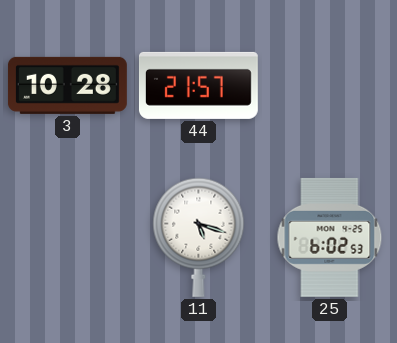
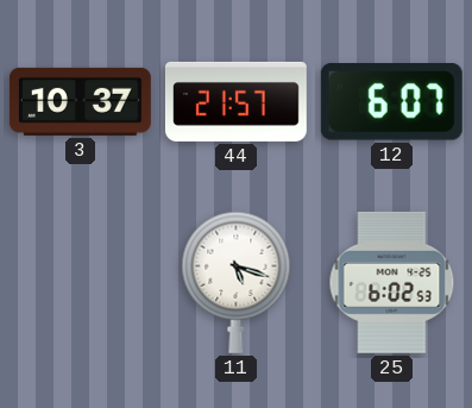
3: 10:28 -> 10:37 (80, 101)
12: none -> 6:07 (391, 102)
